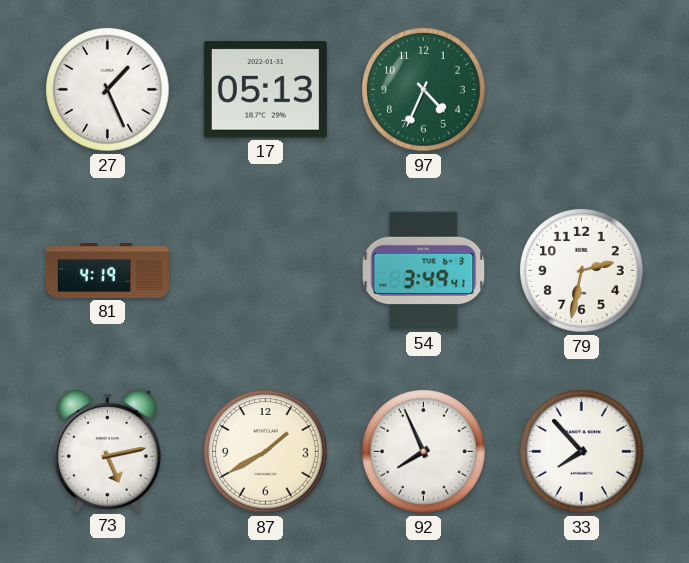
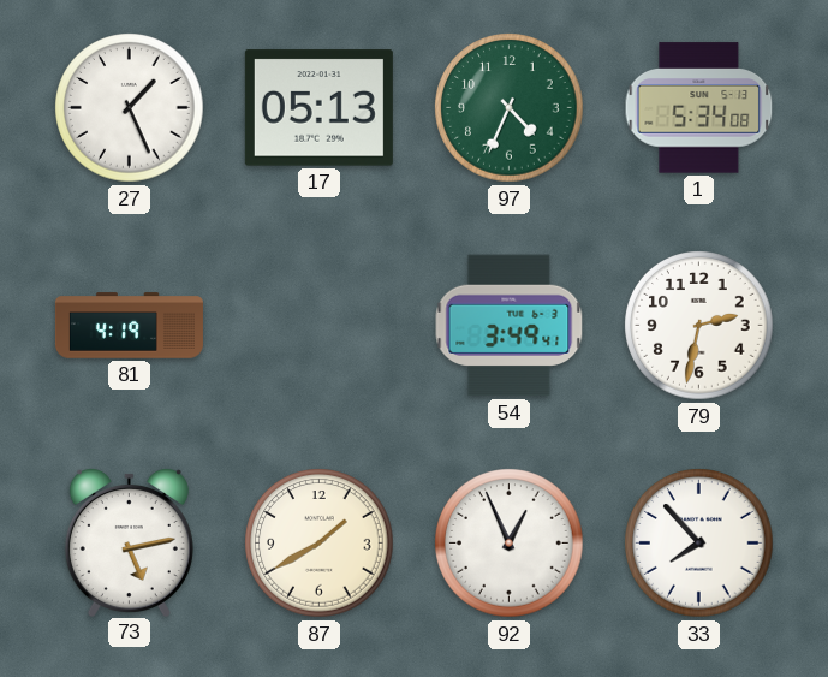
1: none -> 5:34 (699, 108)
92: 7:56 -> 12:56 (510, 544)
